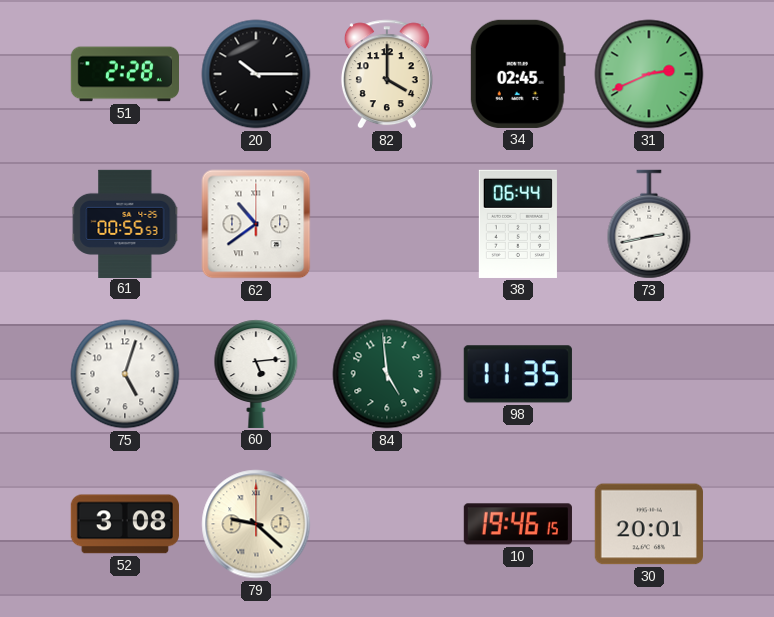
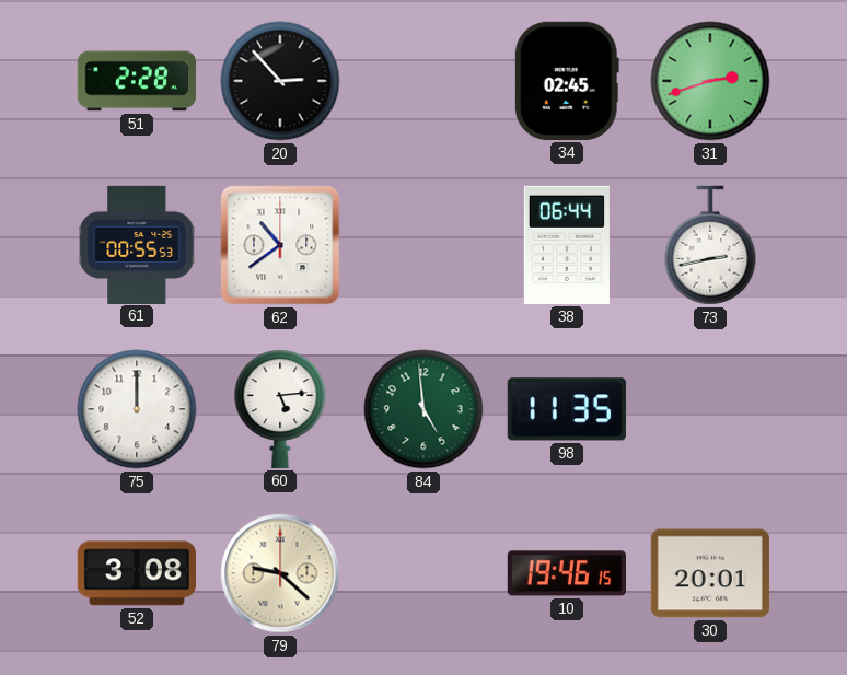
20: 10:15 -> 2:53 (280, 81)
82: 4:00 -> none (387, 74)
31: 2:41 -> 2:42 (710, 81)
75: 5:03 -> 12:00 (137, 409)
